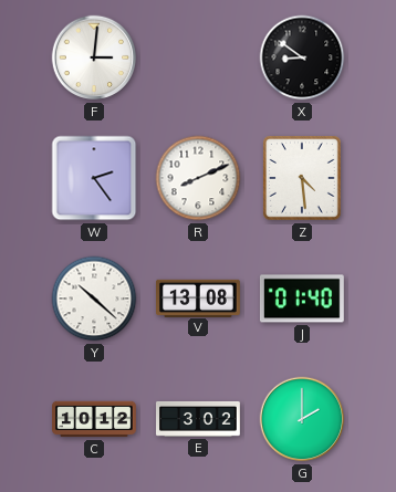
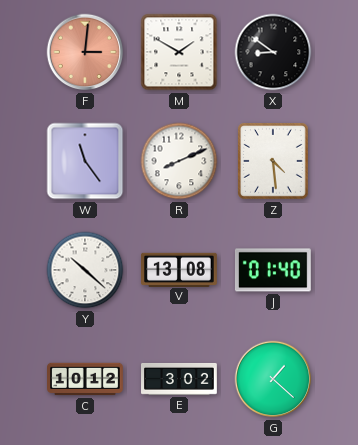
F dial: white -> salmon (85, 52)
M: none -> 1:50 (179, 52)
W: 2:24 -> 11:24 (85, 161)
G: 2:00 -> 1:22 (273, 379)
